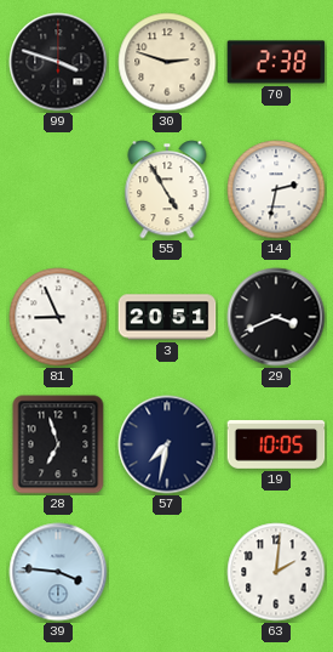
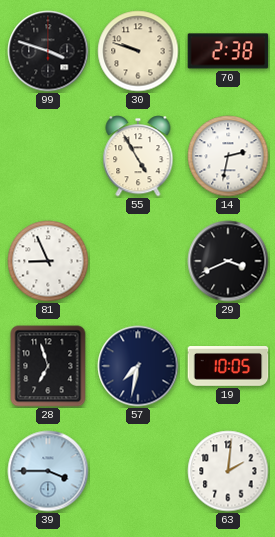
30: 2:48 -> 9:48 (138, 51)
3: 20:51 -> none (167, 317)
39: 3:46 -> 3:45 (48, 471)
